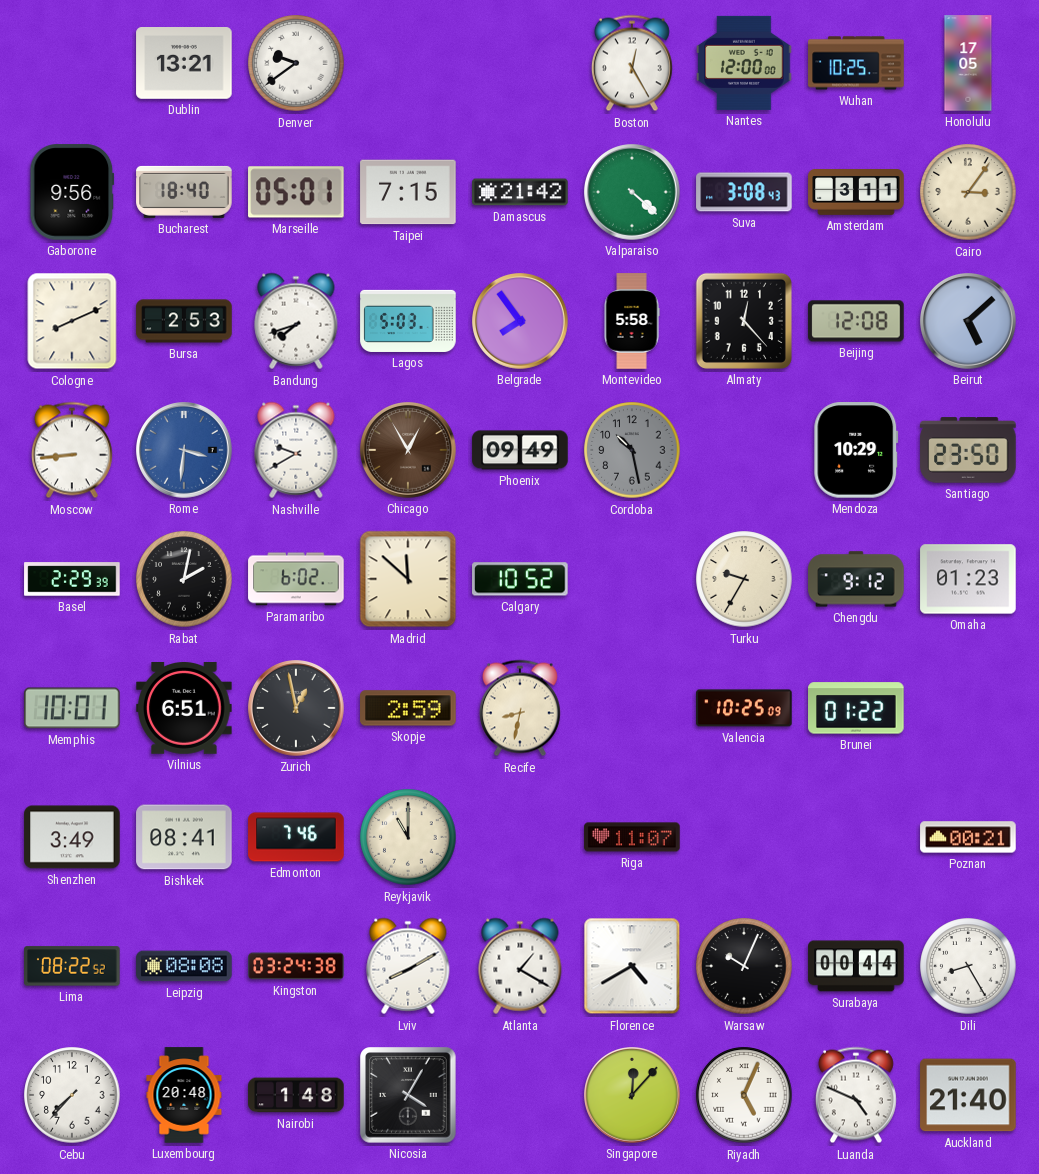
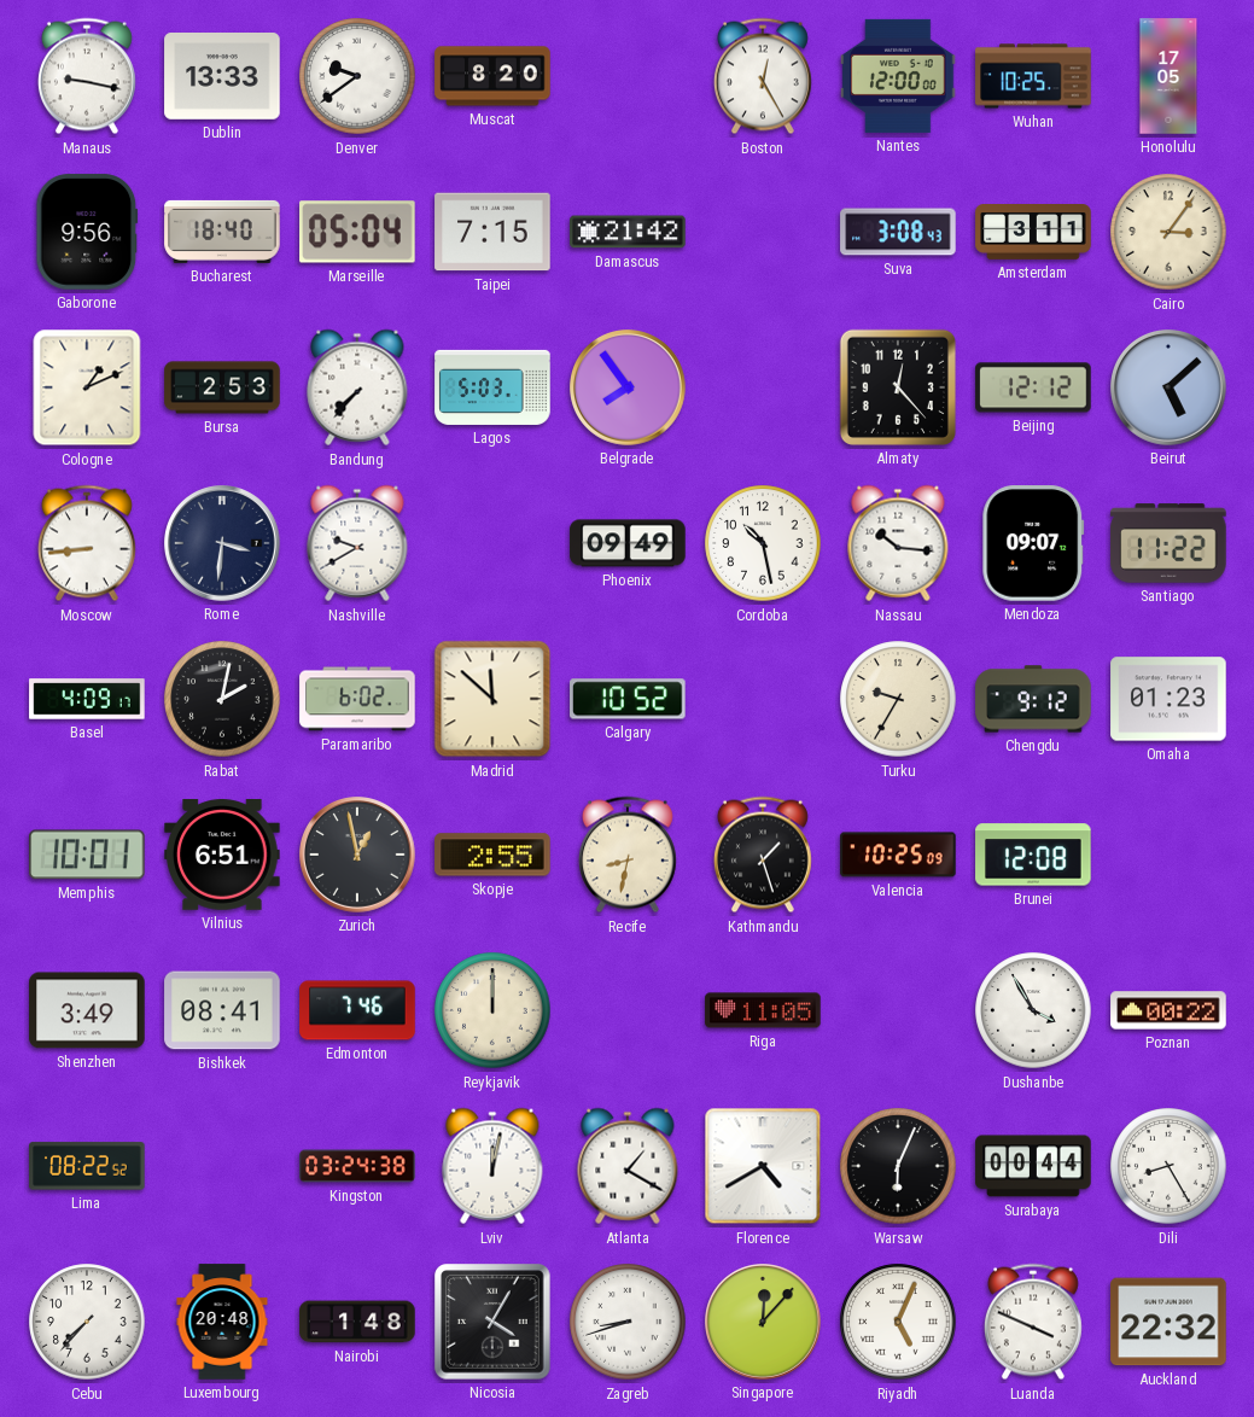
Manaus: none -> 9:17 (87, 76)
Dublin: 13:21 -> 13:33 (222, 77)
Muscat: none -> 8:20 (492, 76)
Marseille: 05:01 -> 05:04 (357, 232)
Valparaiso: 4:22 -> none (633, 193)
Cologne: 8:11 -> 1:11 (87, 387)
Bandung: 7:42 -> 7:37 (357, 387)
Montevideo: 5:58 -> none (632, 321)
Beijing: 12:08 -> 12:12 (1033, 387)
Rome dial: blue -> navy (223, 544)
Chicago: 12:55 -> none (409, 451)
Cordoba dial: grey -> white (763, 543)
Nassau: none -> 10:16 (898, 543)
Mendoza: 10:29 -> 09:07 (1033, 543)
Santiago: 23:50 -> 11:22 (1168, 543)
Basel: 2:29 -> 4:09 (87, 699)
Skopje: 2:59 -> 2:55 (492, 855)
Kathmandu: none -> 1:27 (763, 855)
Brunei: 01:22 -> 12:08 (1033, 855)
Reykjavik: 11:00 -> 12:00 (492, 1010)
Riga: 11:07 -> 11:05 (763, 1010)
Dushanbe: none -> 3:55 (1033, 1010)
Poznan: 00:21 -> 00:22 (1168, 1010)
Leipzig: 08:08 -> none (184, 966)
Lviv: 8:10 -> 12:02 (492, 1166)
Warsaw: 10:04 -> 6:04 (898, 1166)
Zagreb: none -> 8:42 (628, 1322)
Luanda: 4:49 -> 3:49 (1033, 1322)
Auckland: 21:40 -> 22:32 (1168, 1322)
